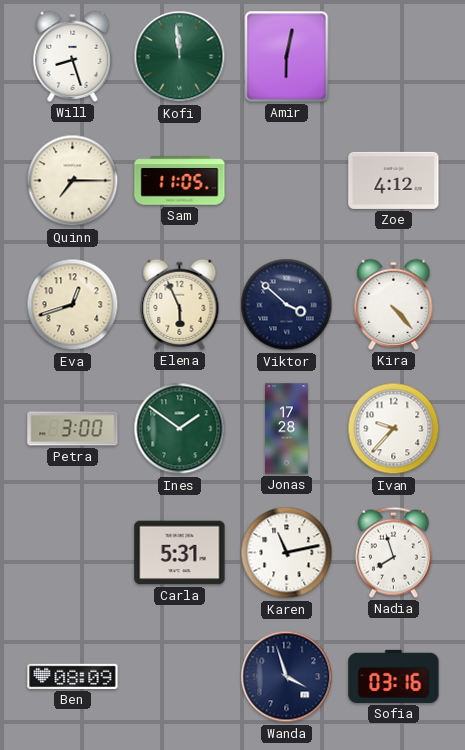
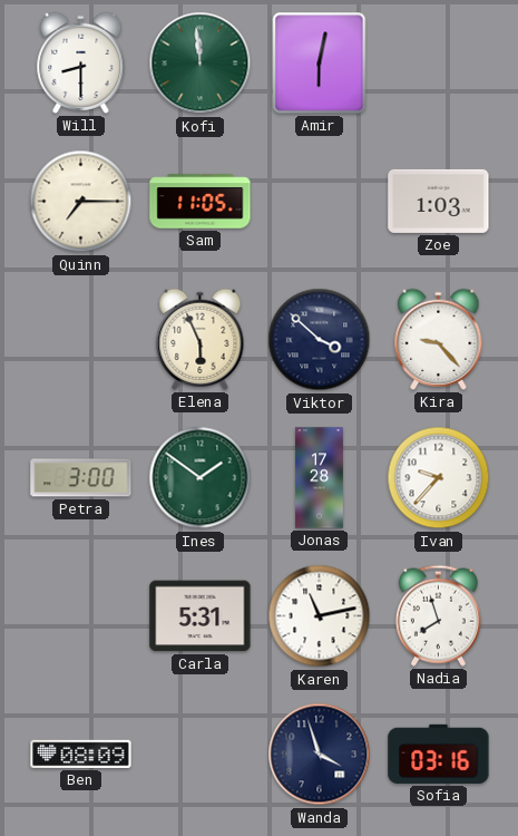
Will: 8:27 -> 8:30 (81, 62)
Zoe: 4:12 -> 1:03 (439, 201)
Eva: 12:42 -> none (73, 305)
Kira: 4:23 -> 9:23 (439, 339)
